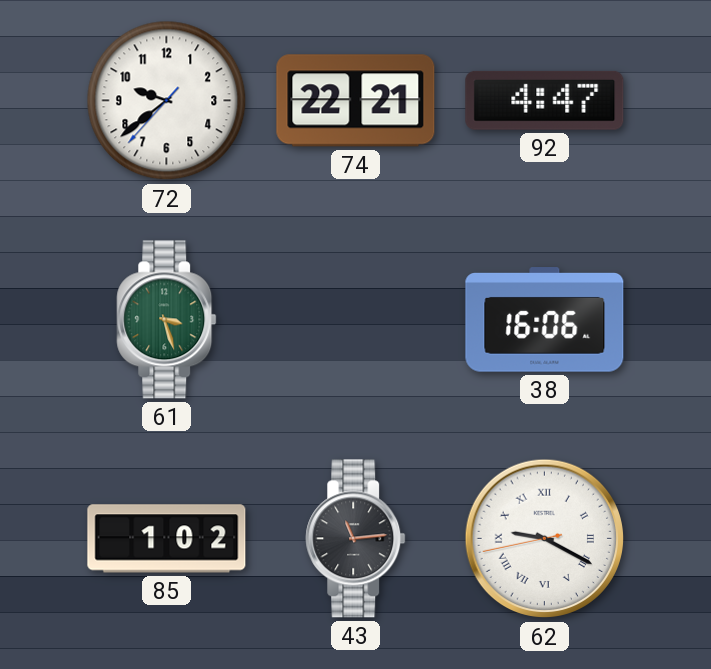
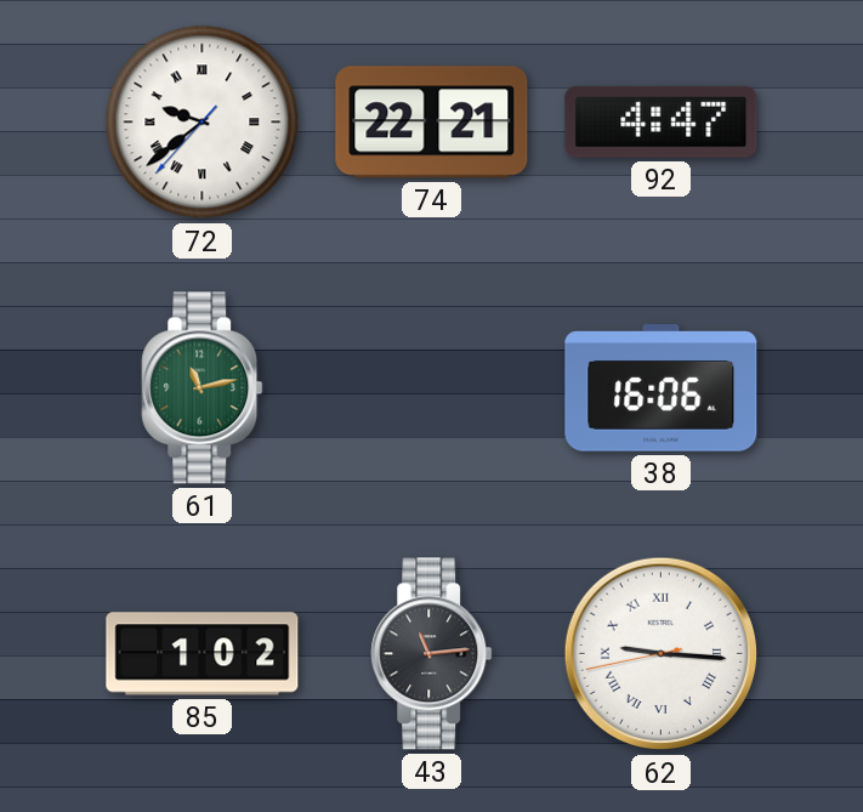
72 numerals: Arabic -> Roman (203, 123)
61: 3:27 -> 11:13 (203, 388)
62: 9:19 -> 9:15 (662, 654)
